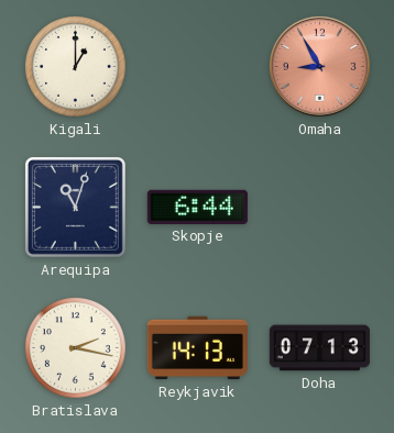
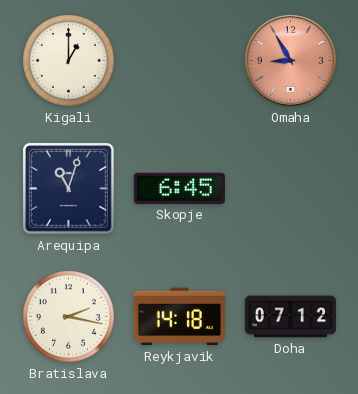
Skopje: 6:44 -> 6:45 (179, 188)
Reykjavik: 14:13 -> 14:18 (179, 317)
Doha: 07:13 -> 07:12 (290, 317)
